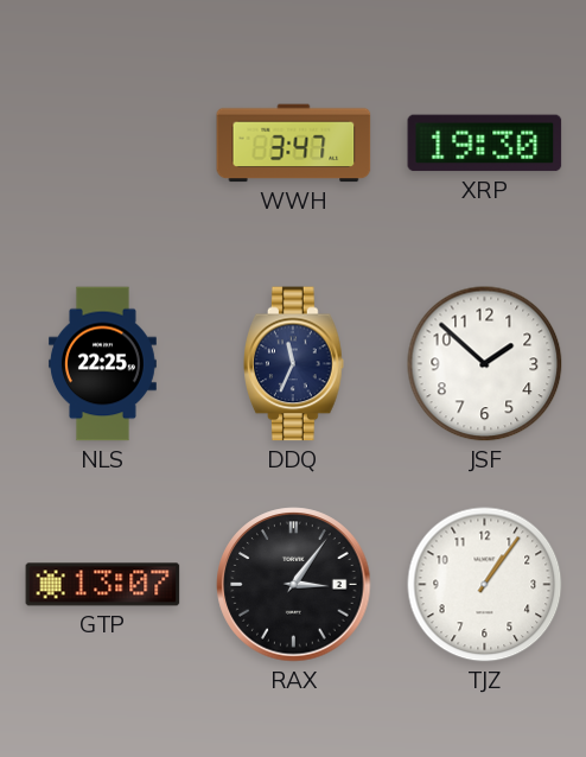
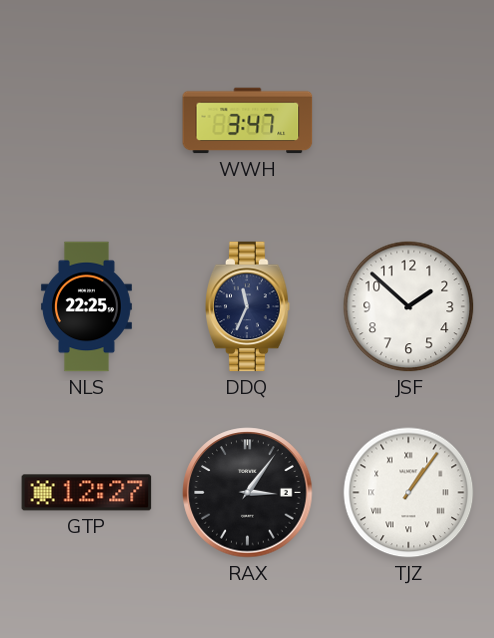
XRP: 19:30 -> none (485, 144)
GTP: 13:07 -> 12:27 (87, 493)
TJZ numerals: Arabic -> Roman (409, 493)
